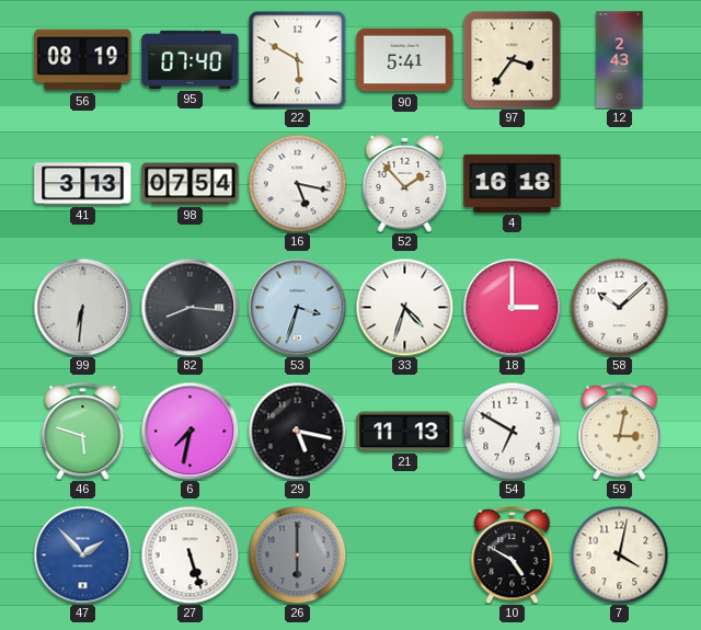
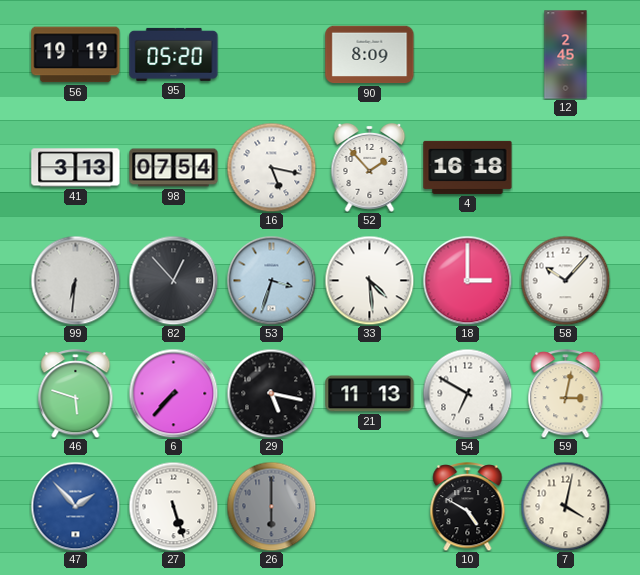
56: 08:19 -> 19:19 (76, 55)
95: 07:40 -> 05:20 (174, 54)
22: 5:50 -> none (297, 59)
90: 5:41 -> 8:09 (370, 55)
97: 3:36 -> none (512, 59)
12: 2:43 -> 2:45 (566, 55)
82: 8:16 -> 12:53 (173, 280)
33: 4:33 -> 4:29 (369, 280)
58: 10:08 -> 10:07 (565, 280)
6: 7:32 -> 7:37 (173, 393)
